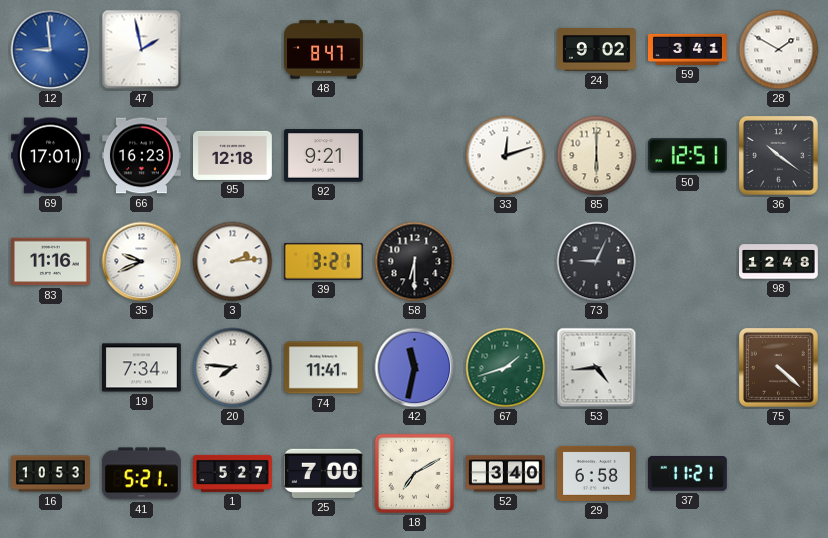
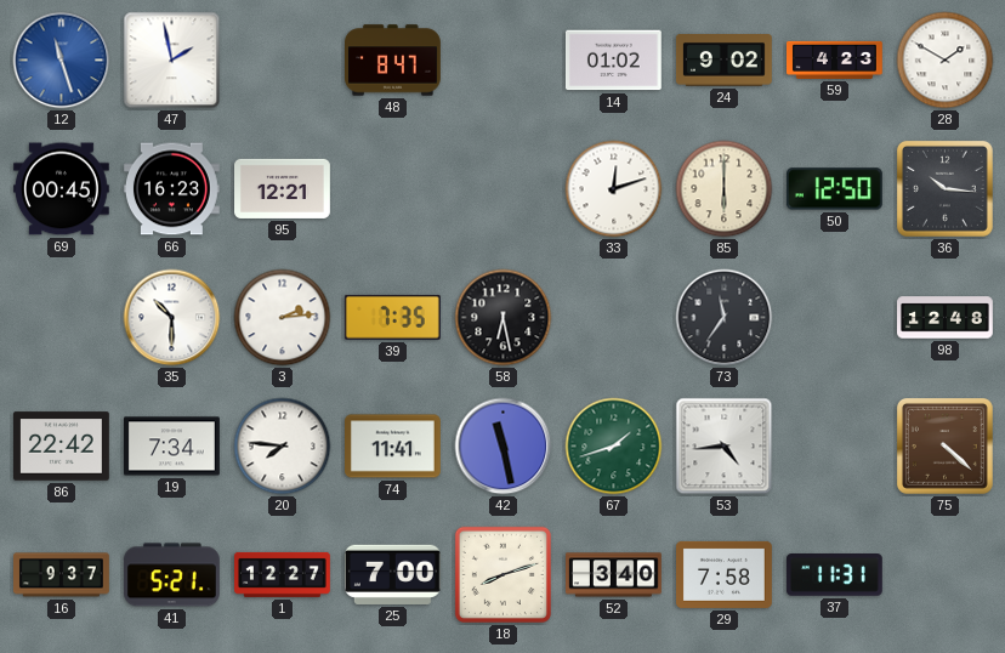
12: 8:59 -> 11:27 (62, 61)
14: none -> 01:02 (613, 61)
59: 3:41 -> 4:23 (835, 59)
69: 17:01 -> 00:45 (61, 189)
95: 12:18 -> 12:21 (283, 188)
92: 9:21 -> none (323, 156)
50: 12:51 -> 12:50 (834, 189)
36: 10:21 -> 10:16 (944, 188)
83: 11:16 -> none (51, 262)
35: 9:41 -> 10:30 (172, 318)
39: 3:21 -> 7:35 (392, 317)
58: 6:30 -> 6:28 (504, 318)
73: 9:04 -> 11:36 (725, 318)
86: none -> 22:42 (62, 447)
42: 11:32 -> 11:28 (504, 447)
16: 10:53 -> 9:37 (62, 575)
1: 5:27 -> 12:27 (283, 574)
18: 7:10 -> 8:12 (502, 574)
29: 6:58 -> 7:58 (725, 574)
37: 11:21 -> 11:31 (834, 575)
